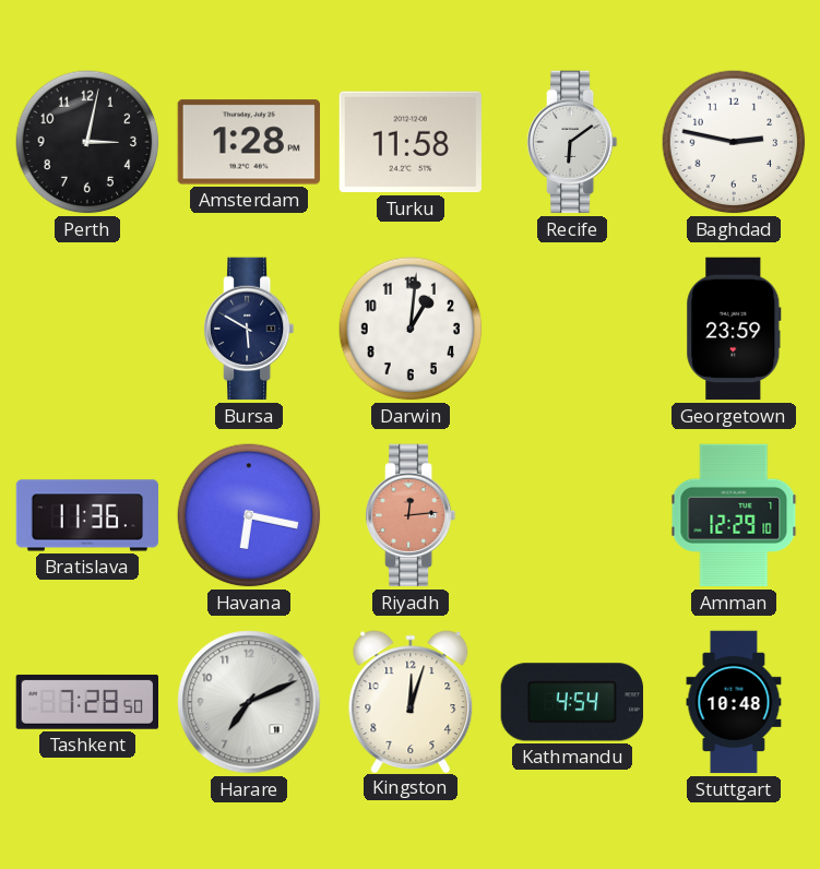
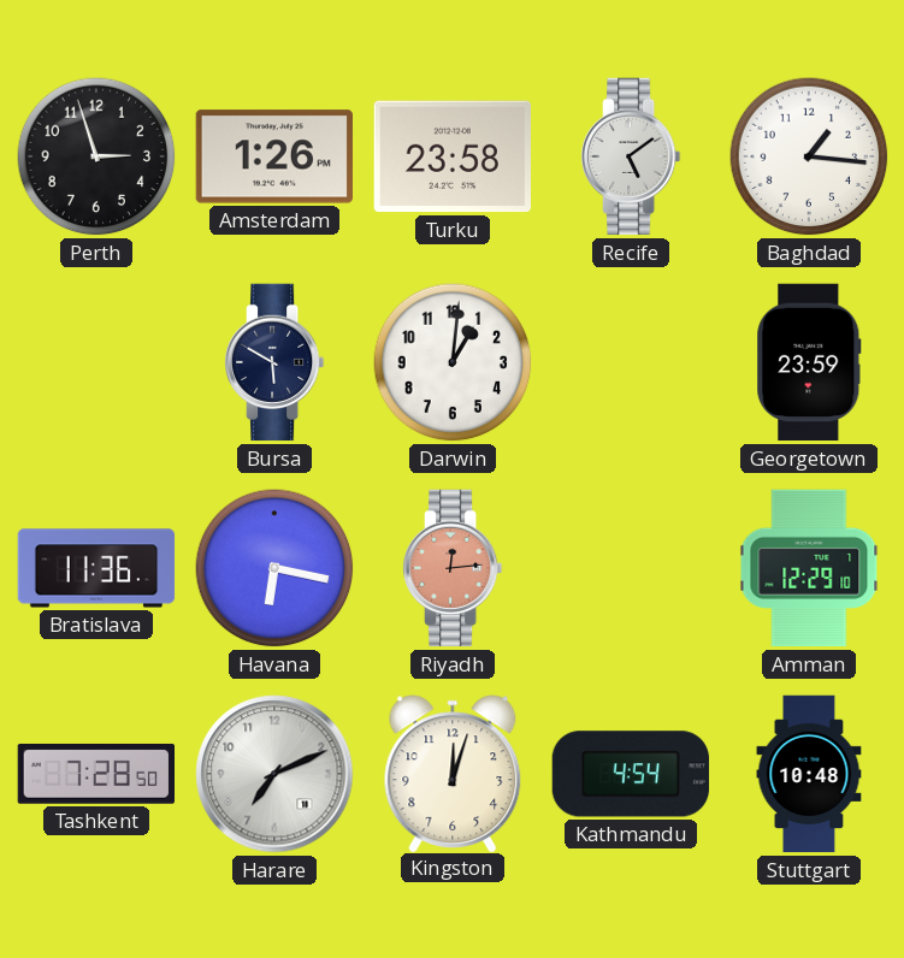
Perth: 3:02 -> 2:57 (96, 156)
Amsterdam: 1:28 -> 1:26 (273, 156)
Turku: 11:58 -> 23:58 (451, 156)
Recife: 6:09 -> 5:09 (632, 156)
Baghdad: 2:47 -> 1:16 (809, 156)
